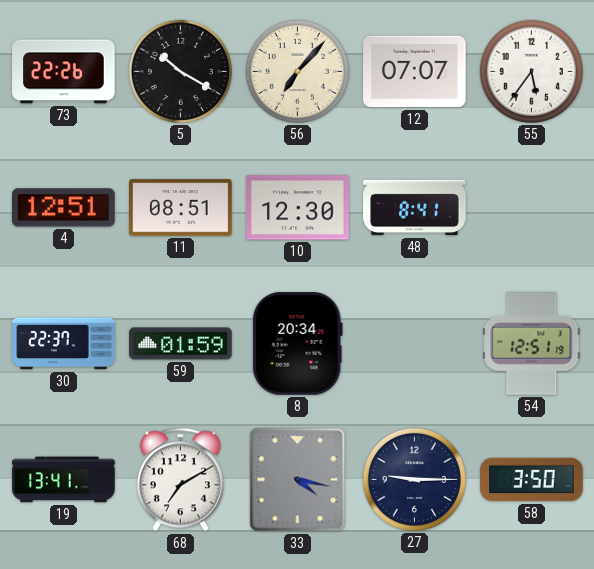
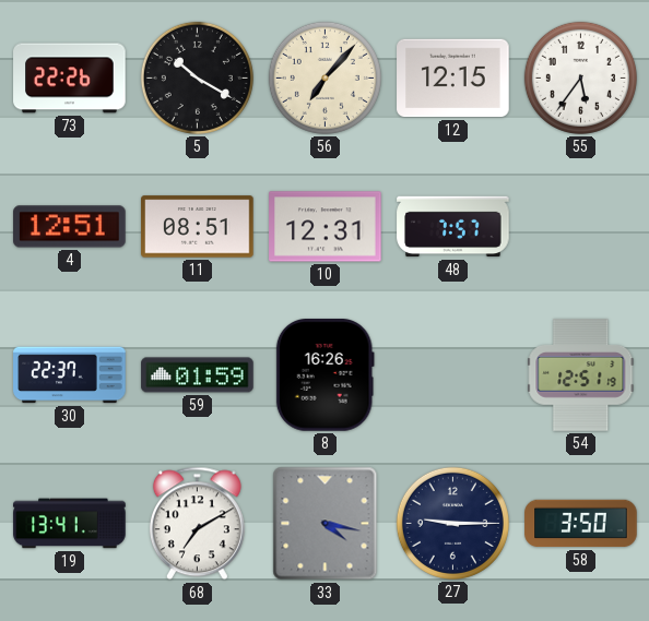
12: 07:07 -> 12:15 (453, 79)
10: 12:30 -> 12:31 (326, 227)
48: 8:41 -> 7:57 (453, 227)
8: 20:34 -> 16:26 (324, 375)
